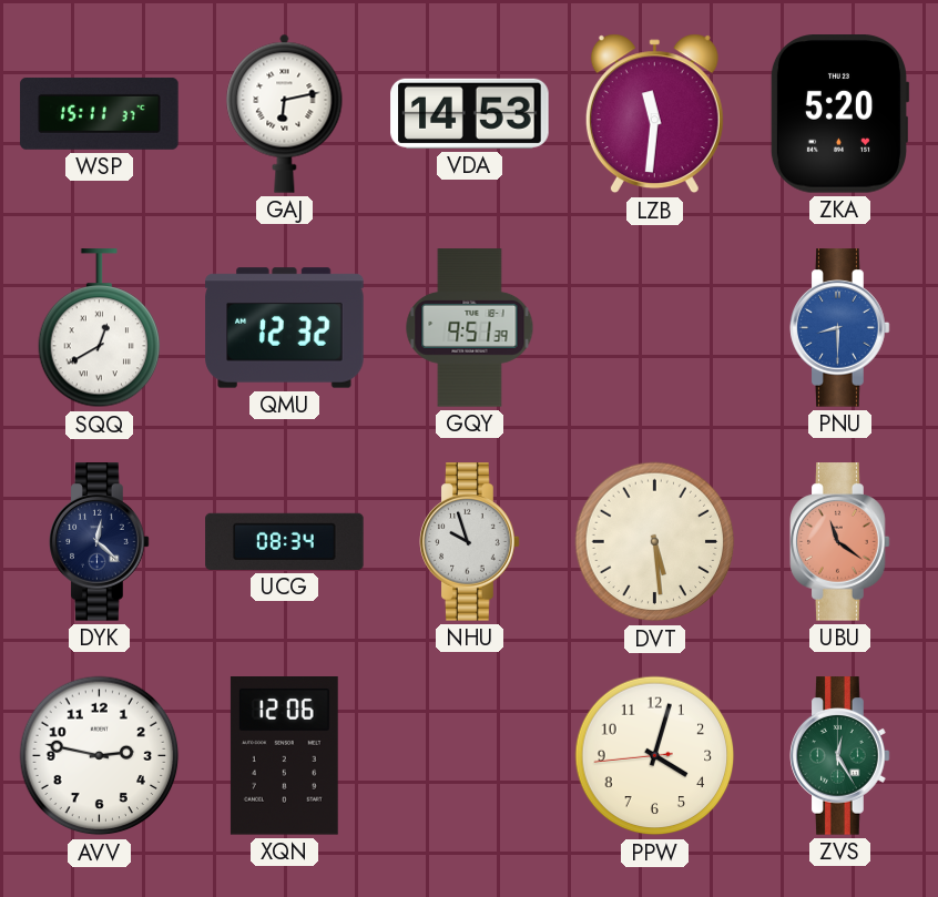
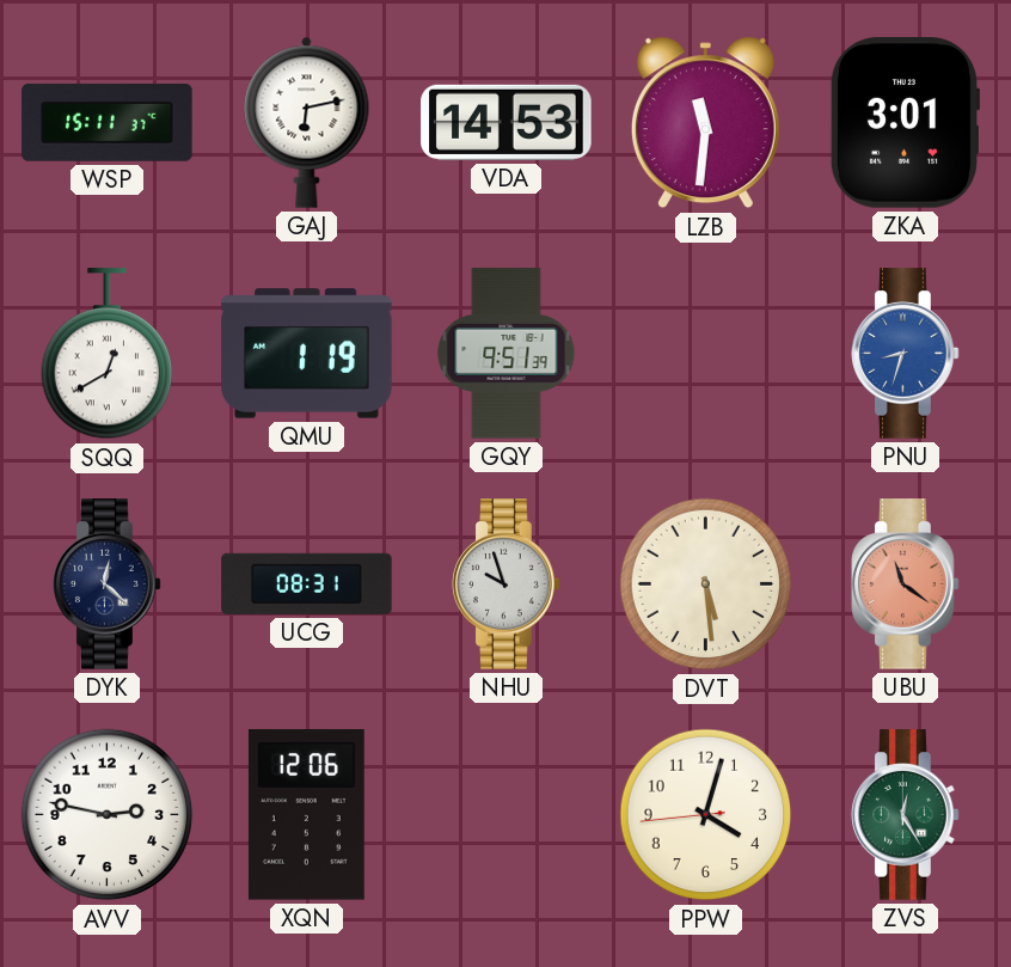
ZKA: 5:20 -> 3:01 (905, 123)
QMU: 12:32 -> 1:19 (307, 354)
PNU: 8:30 -> 8:33 (906, 354)
UCG: 08:34 -> 08:31 (307, 583)
